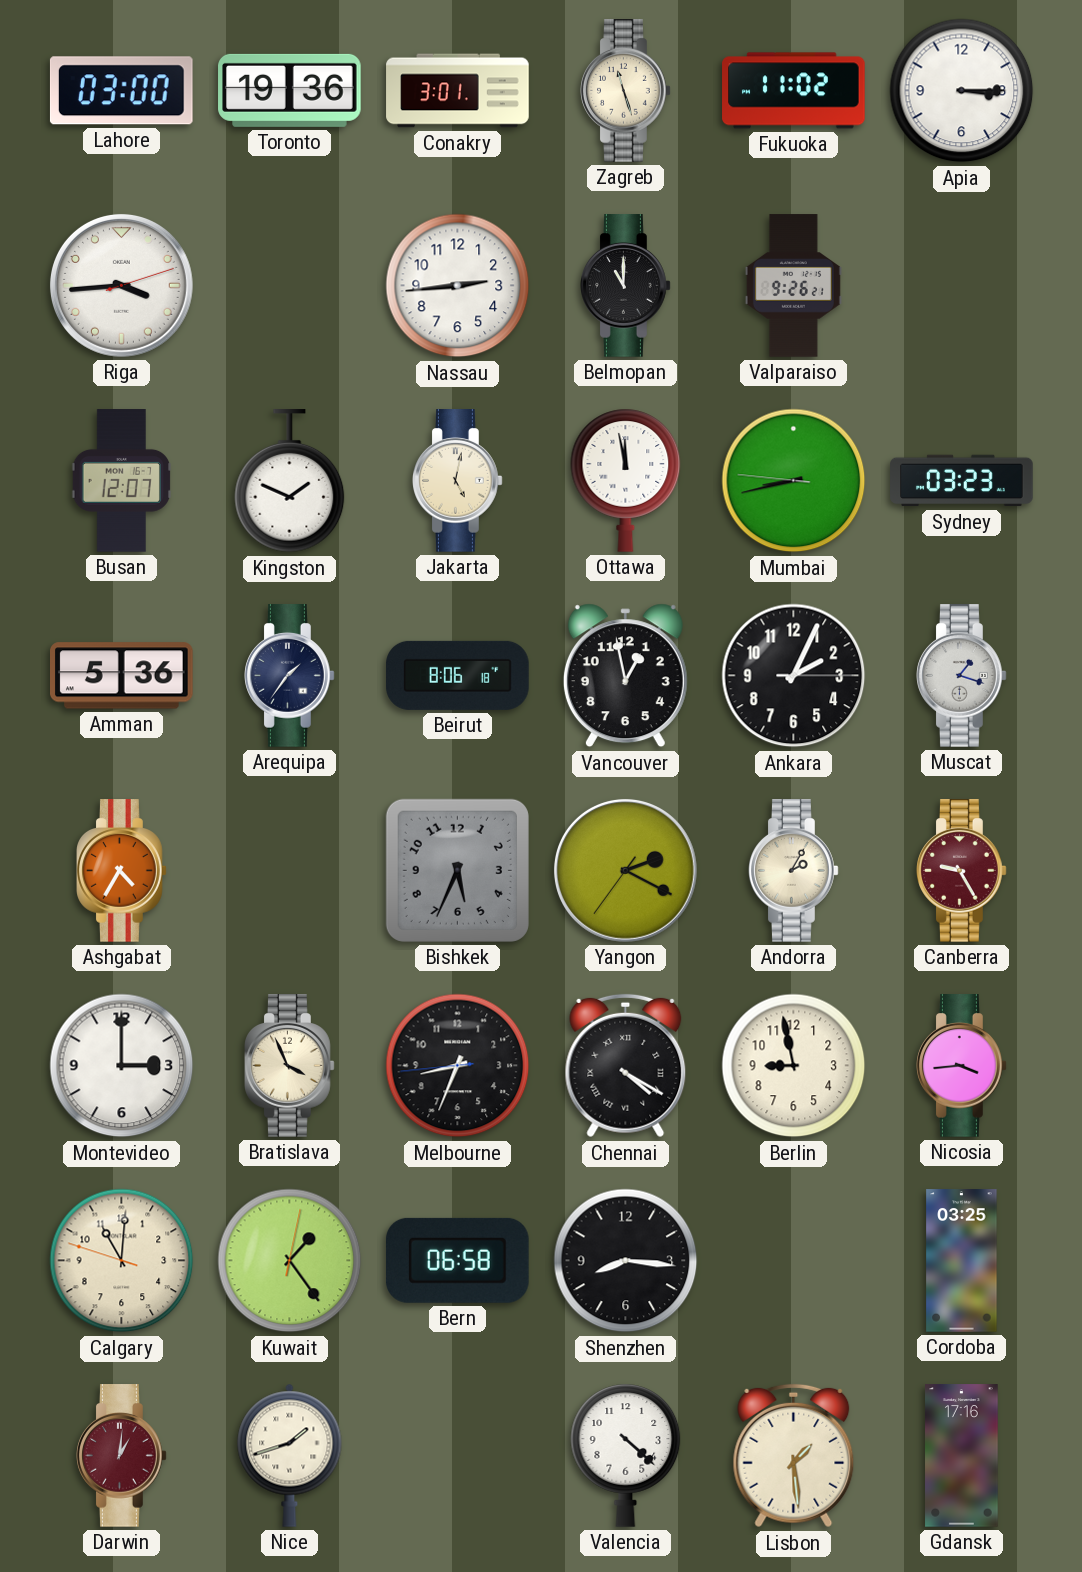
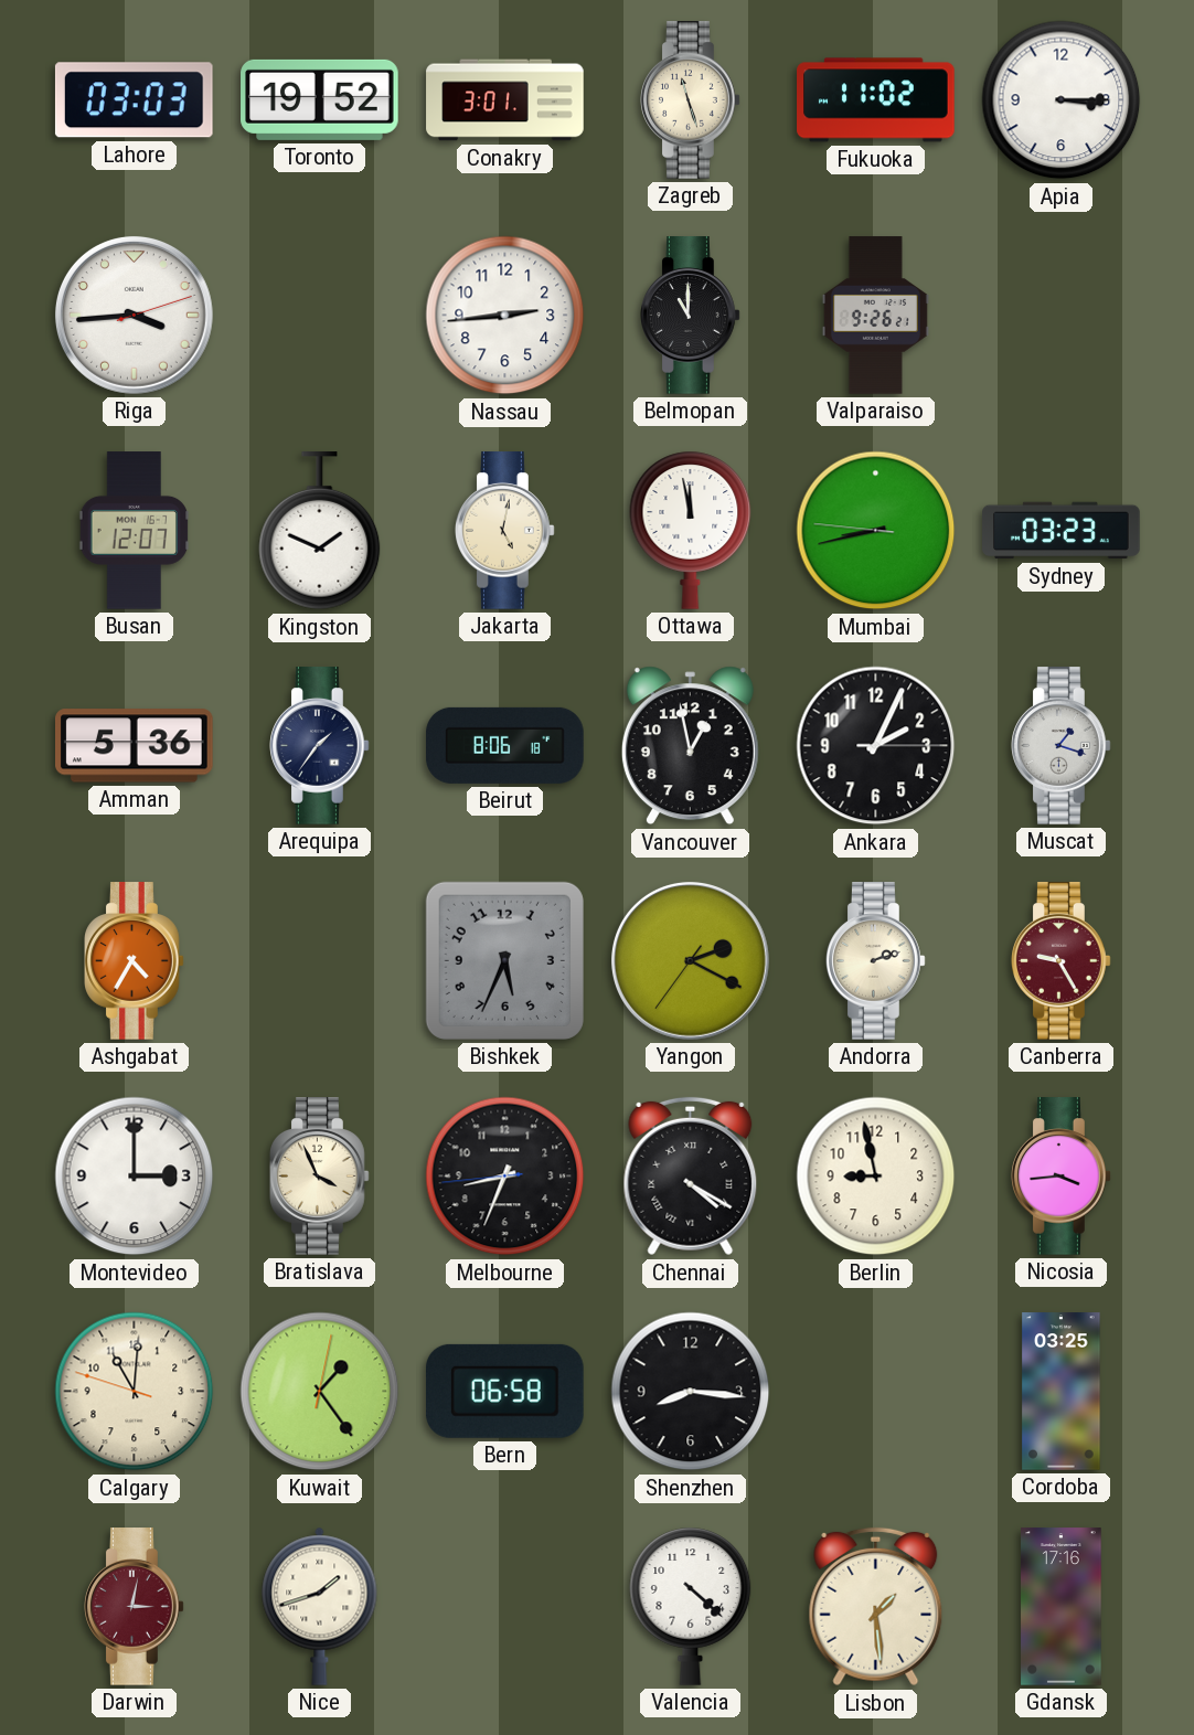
Lahore: 03:00 -> 03:03 (134, 100)
Toronto: 19:36 -> 19:52 (320, 99)
Andorra: 2:05 -> 2:12 (876, 961)
Darwin: 1:01 -> 3:02 (135, 1607)
